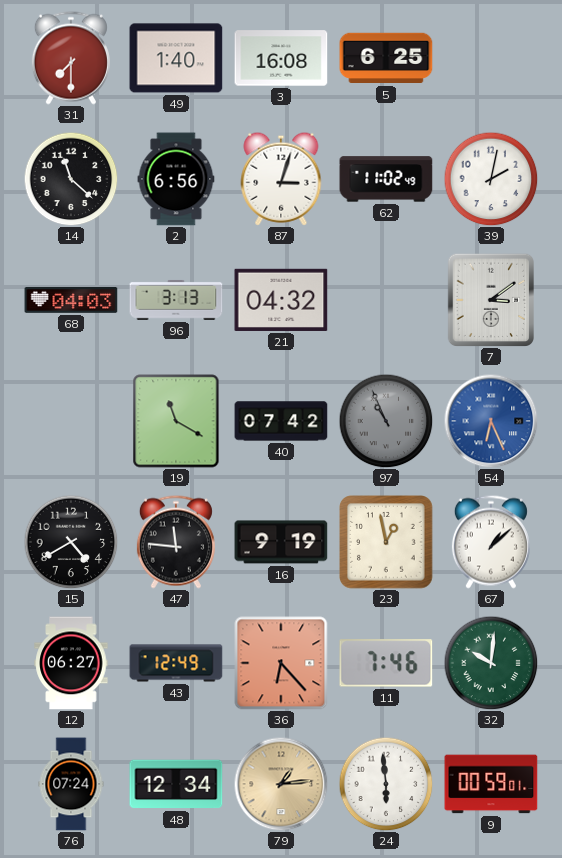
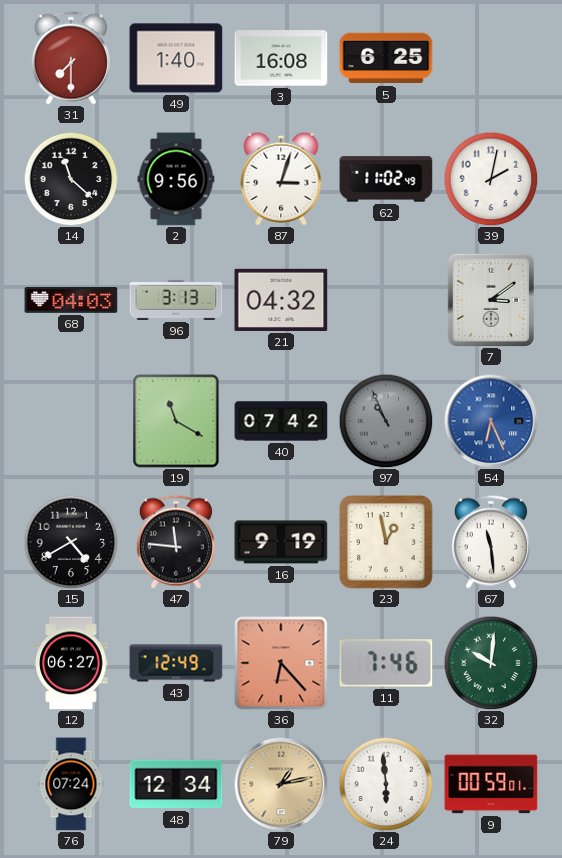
2: 6:56 -> 9:56 (176, 179)
67: 1:08 -> 11:29 (491, 542)
79: 1:14 -> 1:13 (281, 784)
